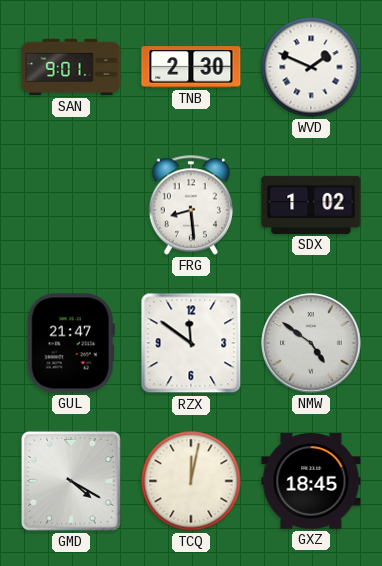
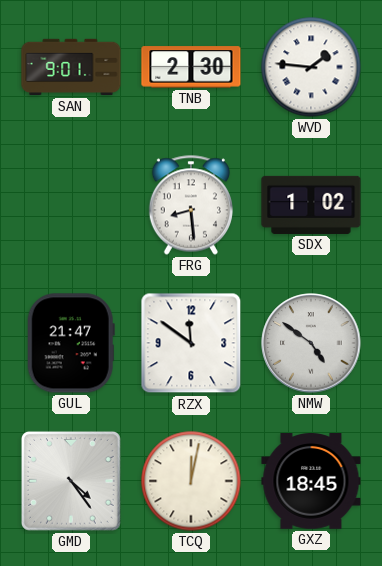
WVD: 1:49 -> 1:46 (311, 67)
GMD: 4:20 -> 4:24 (71, 481)
